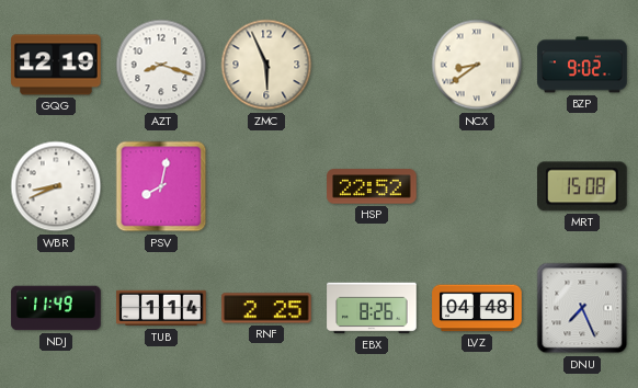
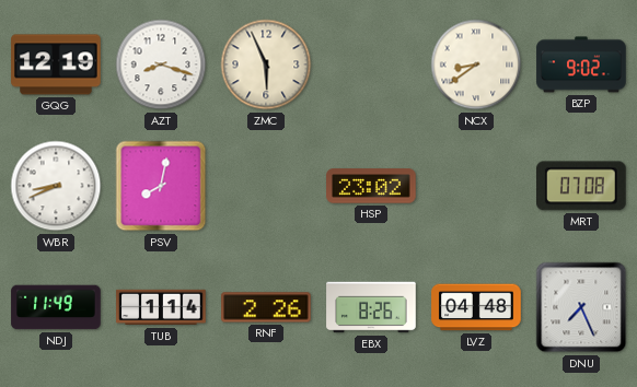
HSP: 22:52 -> 23:02 (371, 186)
MRT: 15:08 -> 07:08 (582, 186)
RNF: 2:25 -> 2:26 (266, 307)
